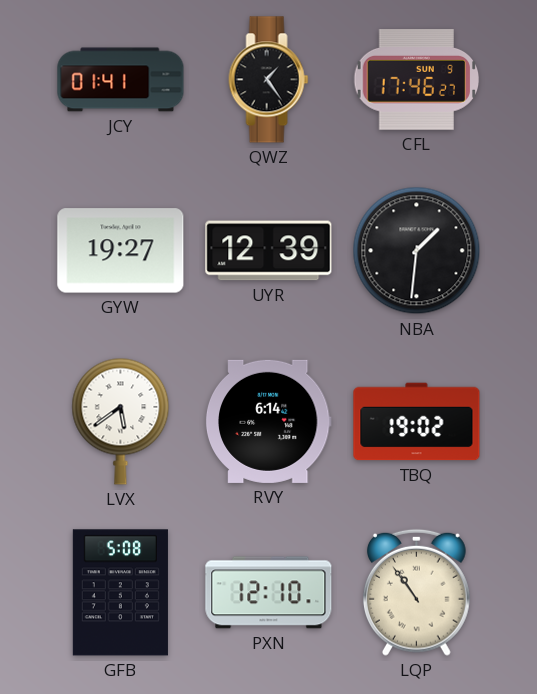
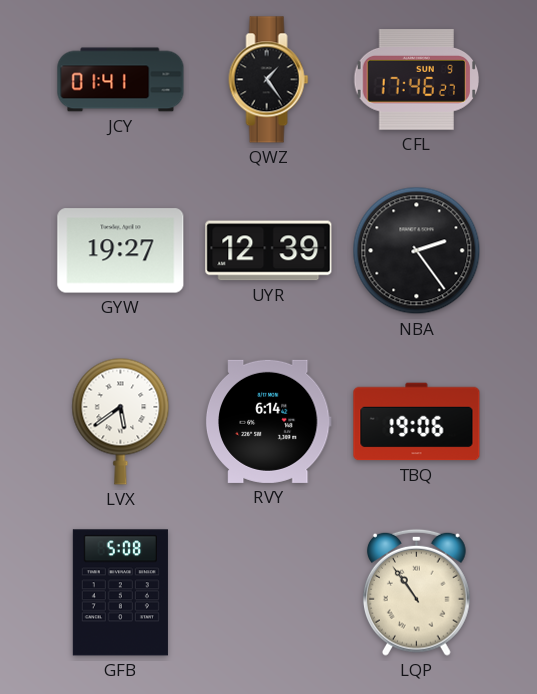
NBA: 1:31 -> 2:24 (417, 251)
TBQ: 19:02 -> 19:06 (417, 422)
PXN: 12:10 -> none (269, 593)
